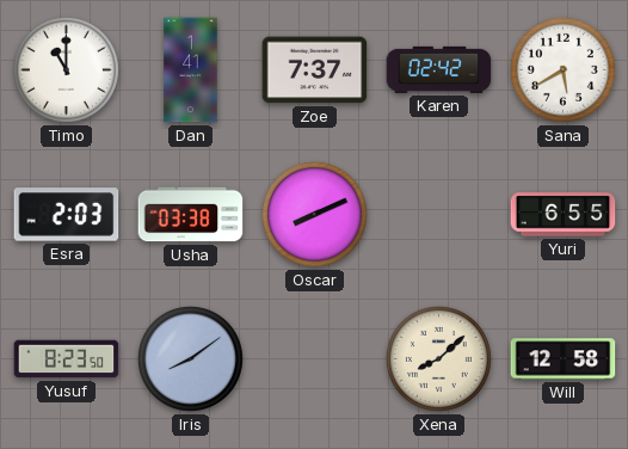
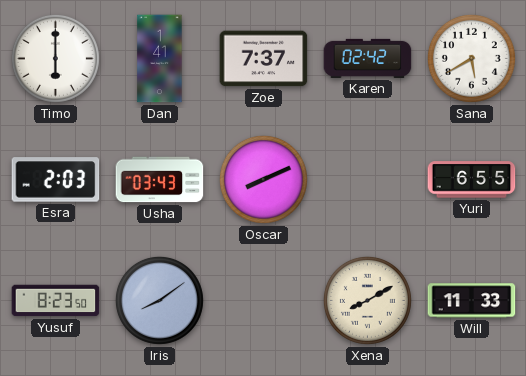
Timo: 11:00 -> 6:00 (55, 58)
Usha: 03:38 -> 03:43 (160, 180)
Xena: 8:08 -> 8:10 (367, 300)
Will: 12:58 -> 11:33 (472, 301)
